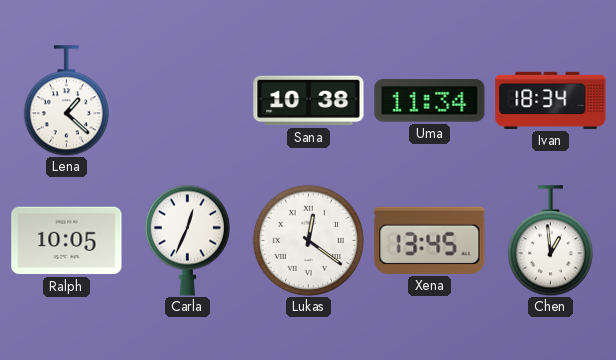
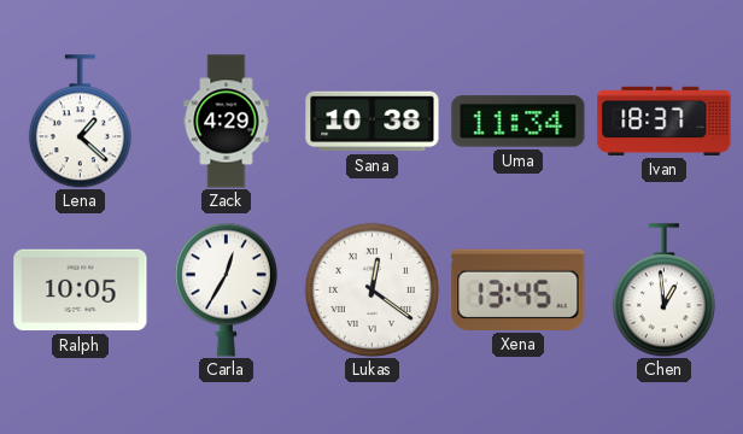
Zack: none -> 4:29 (227, 122)
Ivan: 18:34 -> 18:37 (665, 121)
Carla: 12:34 -> 12:35 (226, 289)
